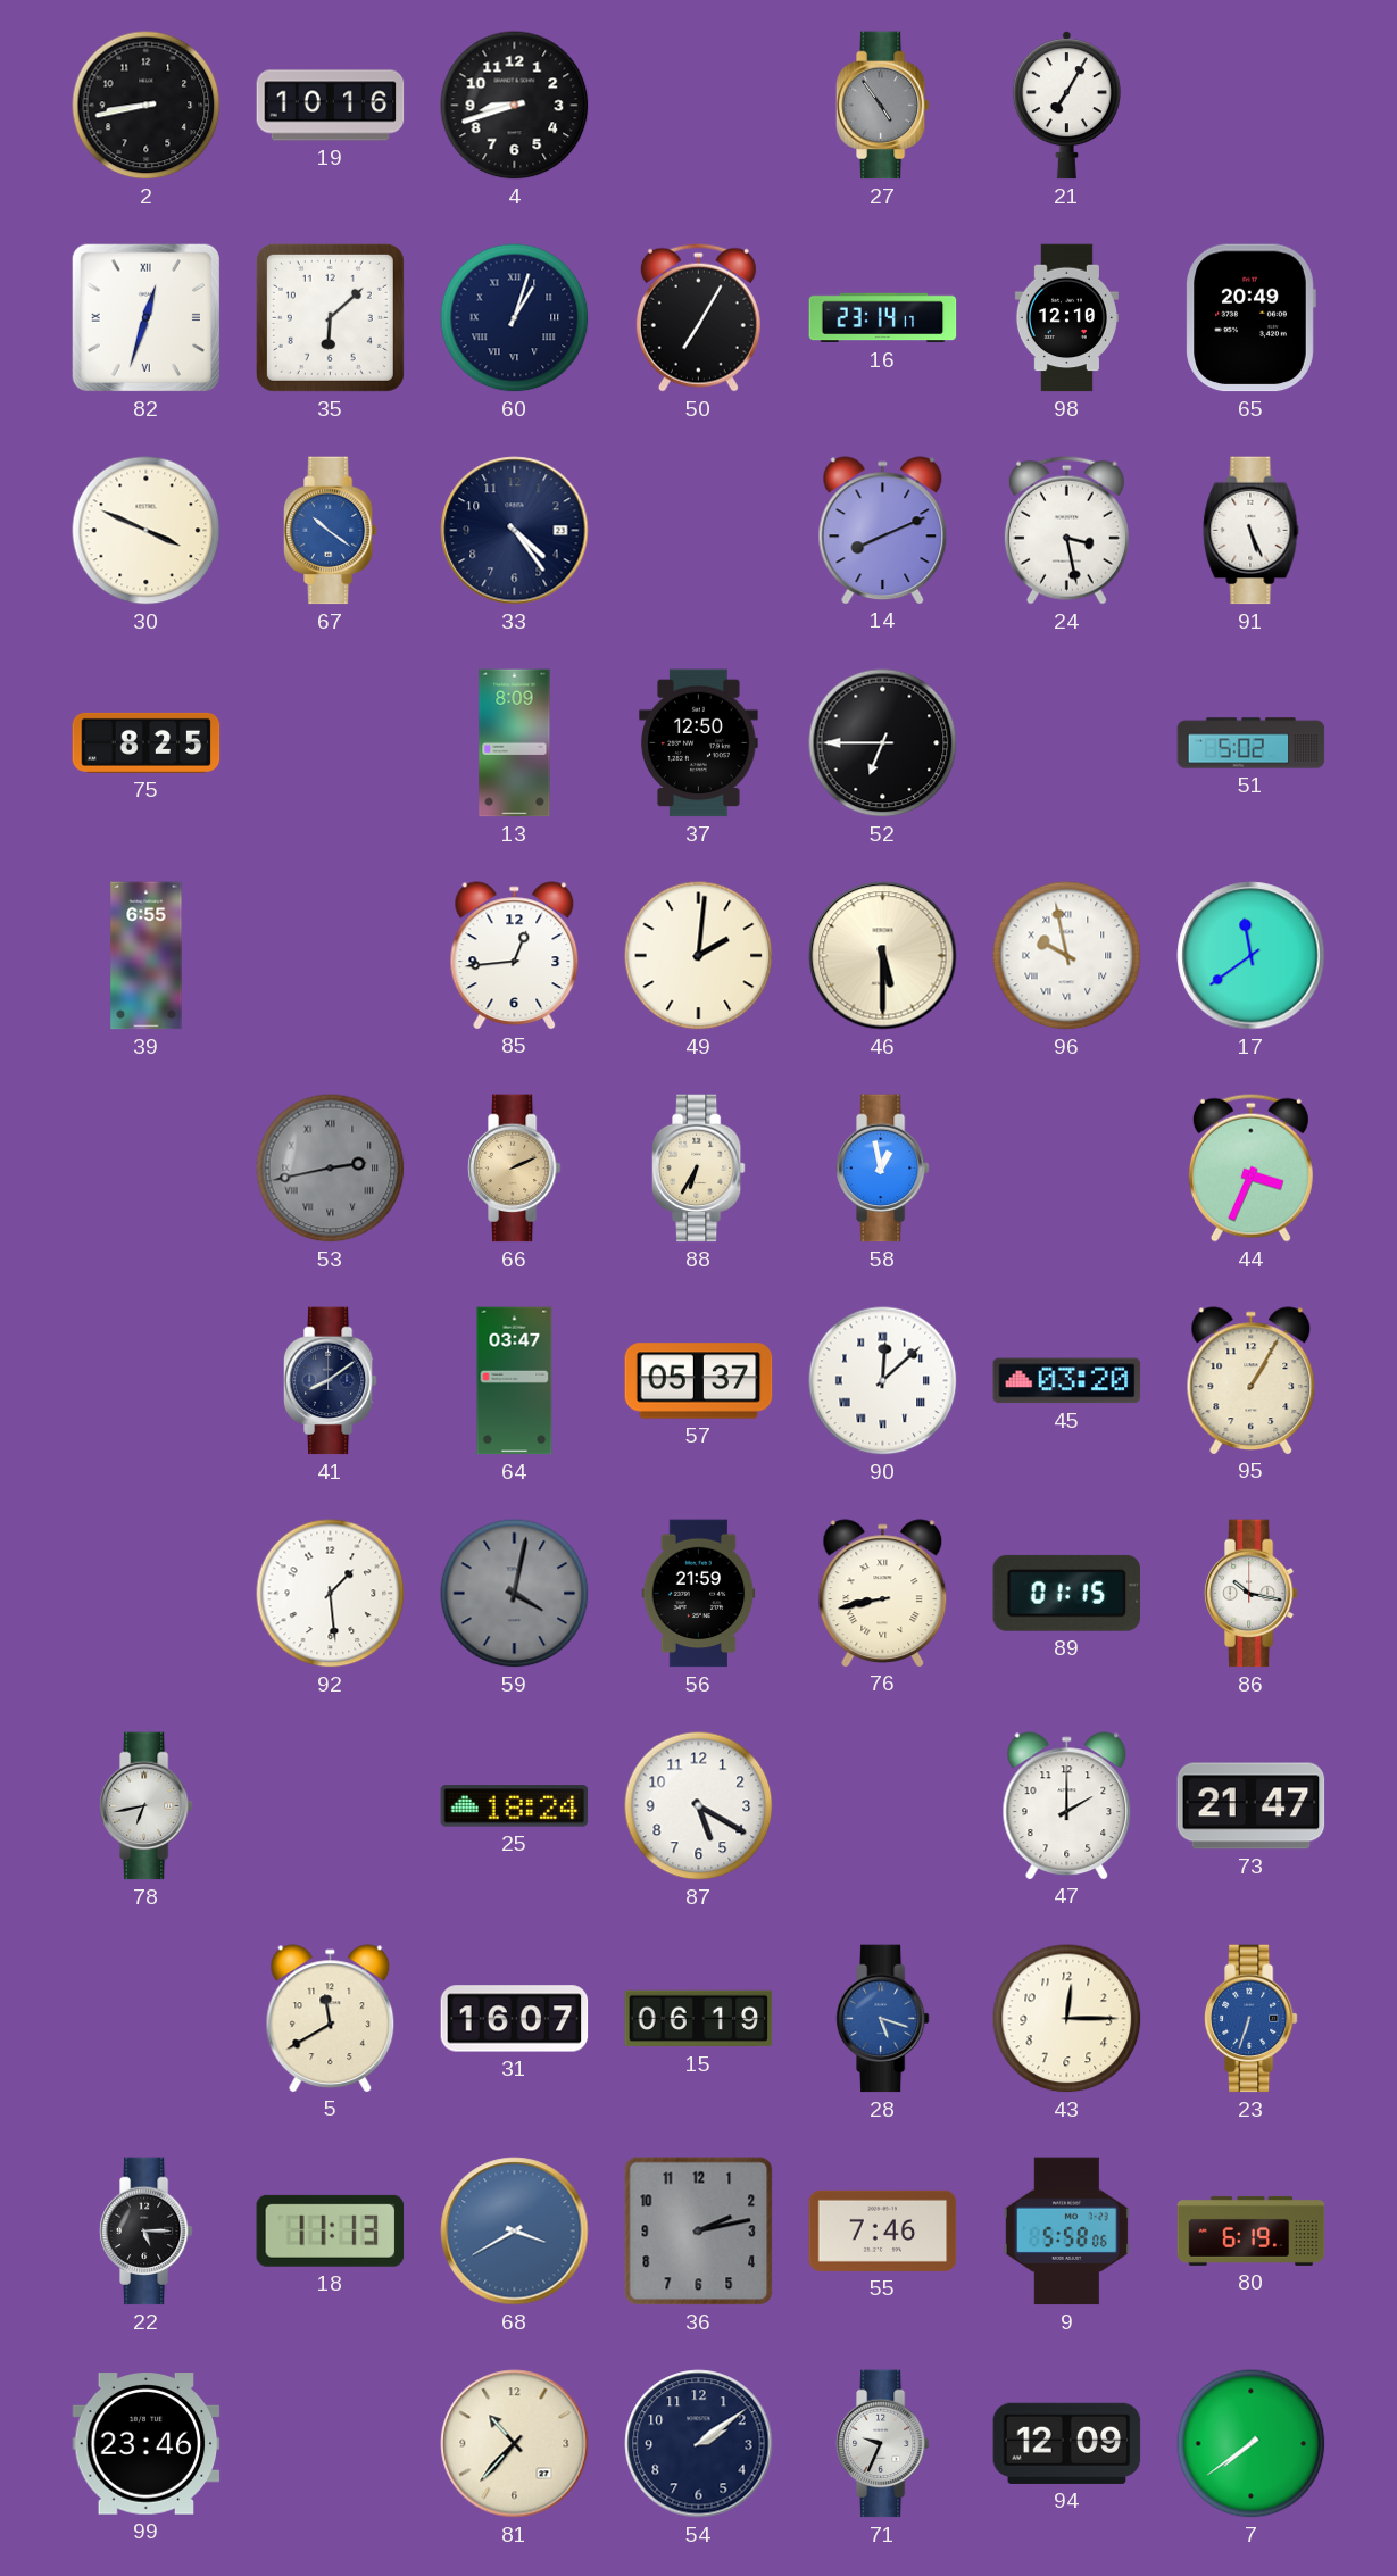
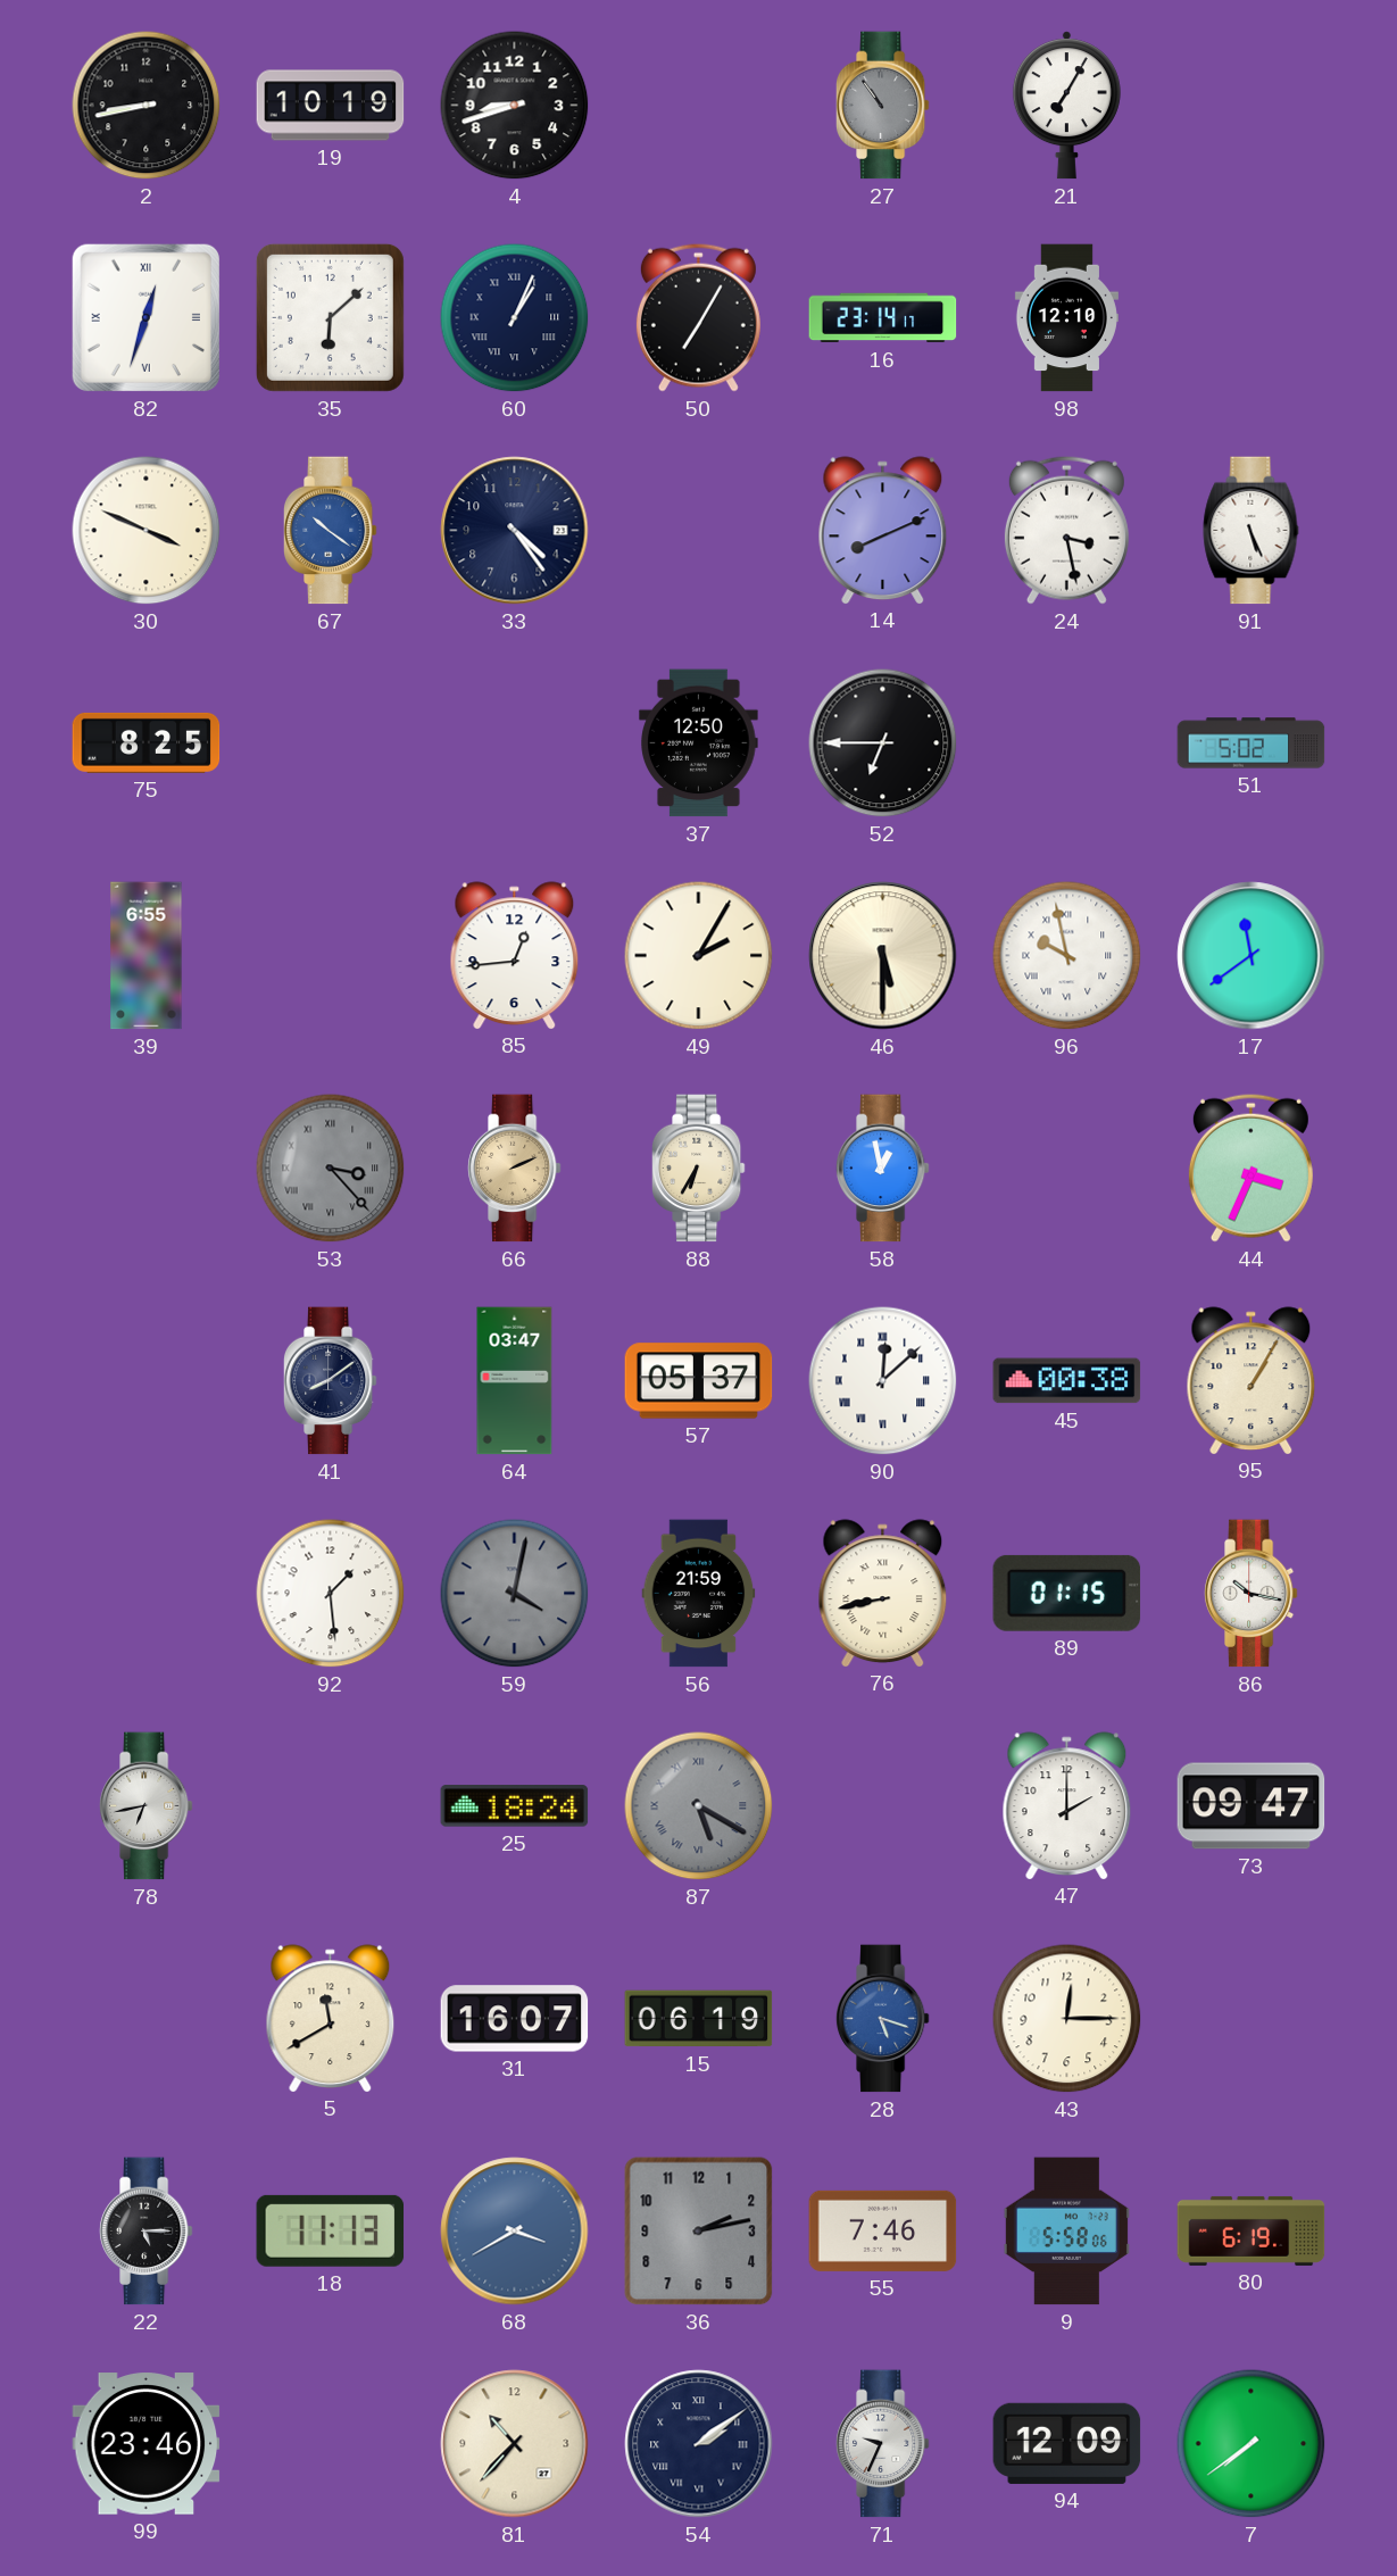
19: 10:16 -> 10:19 (331, 106)
27: 4:54 -> 10:54 (882, 106)
60: 1:03 -> 1:04 (515, 318)
65: 20:49 -> none (1250, 318)
13: 8:09 -> none (515, 743)
49: 2:01 -> 2:05 (699, 956)
53: 2:43 -> 3:23 (331, 1169)
45: 03:20 -> 00:38 (1067, 1381)
87 dial: white -> grey (699, 1806)
87 numerals: Arabic -> Roman (699, 1806)
73: 21:47 -> 09:47 (1252, 1806)
23: 6:33 -> none (1250, 2019)
54 numerals: Arabic -> Roman (699, 2444)
